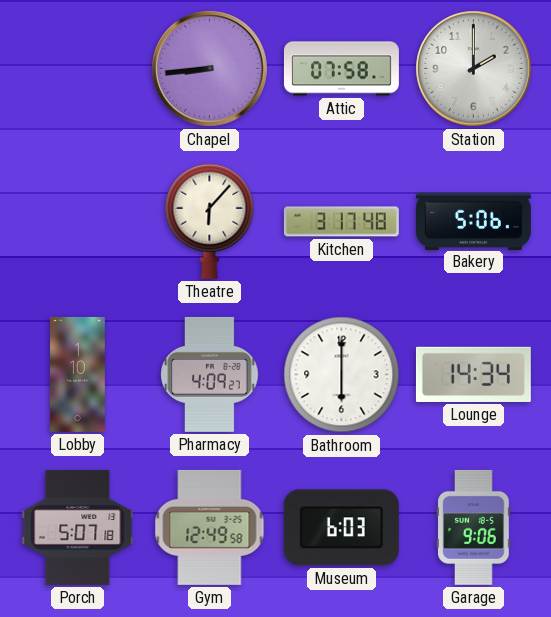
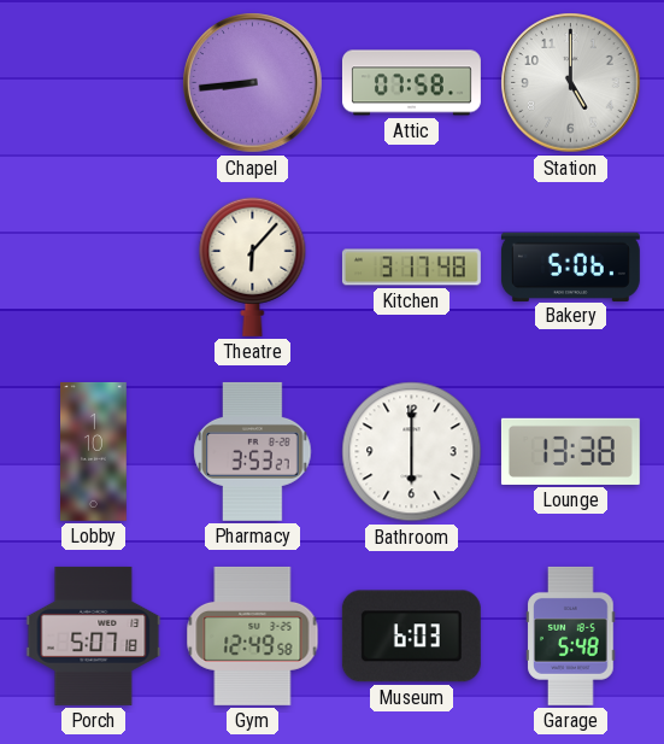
Station: 2:00 -> 5:00 (571, 83)
Pharmacy: 4:09 -> 3:53 (253, 451)
Lounge: 14:34 -> 13:38 (570, 451)
Garage: 9:06 -> 5:48 (571, 635)
